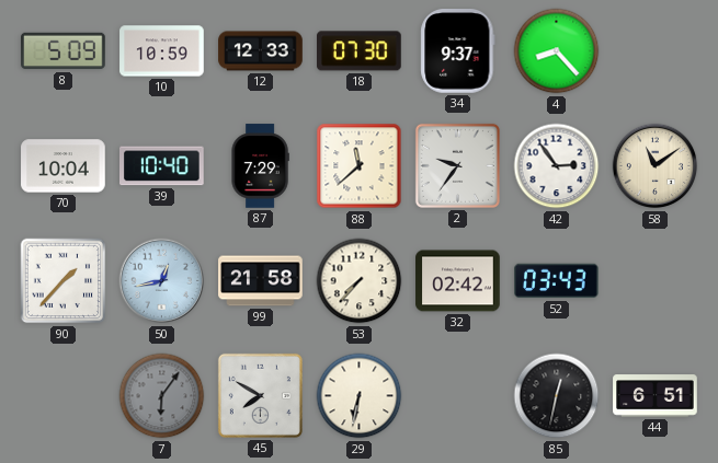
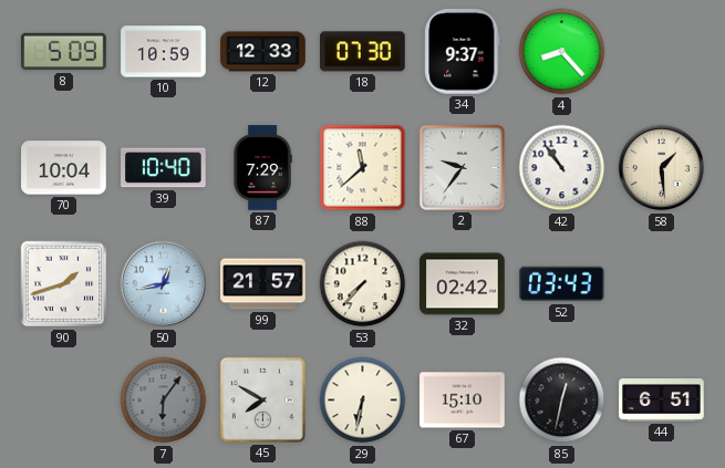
42: 2:54 -> 10:54 (562, 168)
58: 11:09 -> 1:29 (662, 168)
90: 1:37 -> 1:42 (64, 284)
99: 21:58 -> 21:57 (263, 284)
67: none -> 15:10 (463, 401)
